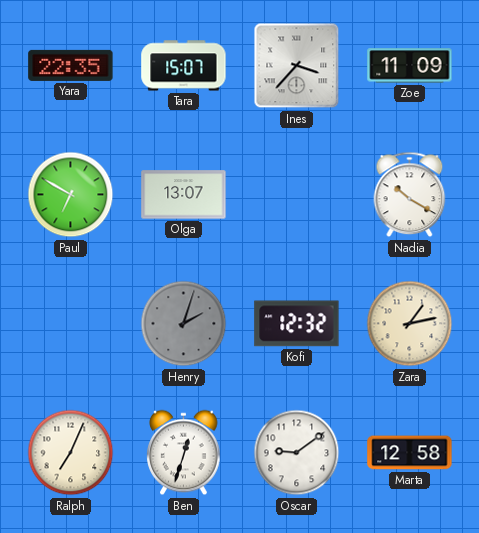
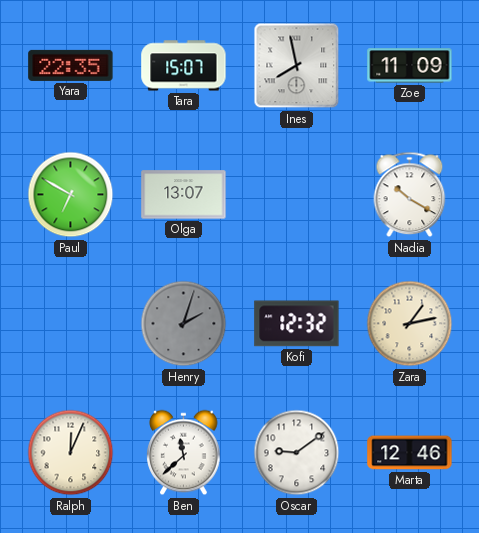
Ines: 3:37 -> 7:58 (297, 66)
Ralph: 7:04 -> 12:04 (71, 453)
Ben: 12:33 -> 11:38 (184, 453)
Marta: 12:58 -> 12:46 (410, 453)
